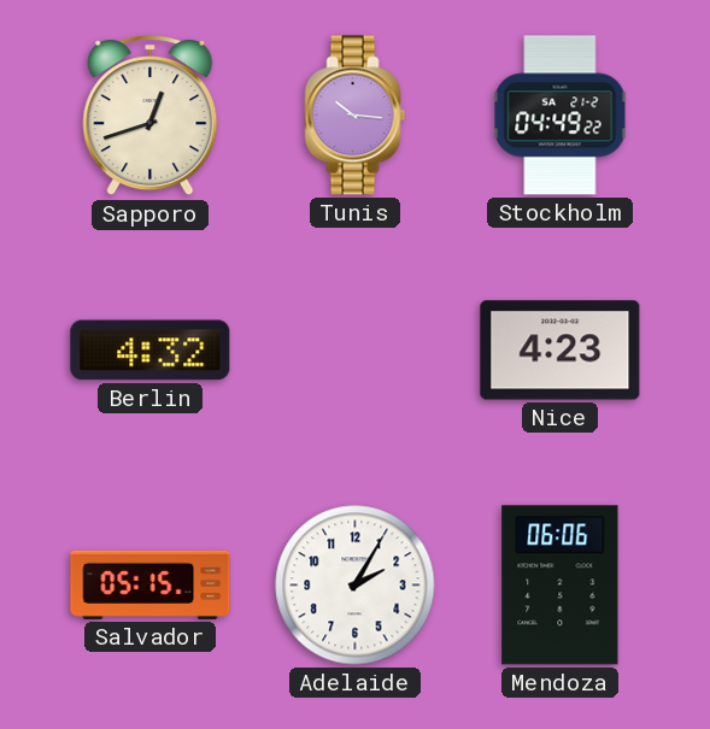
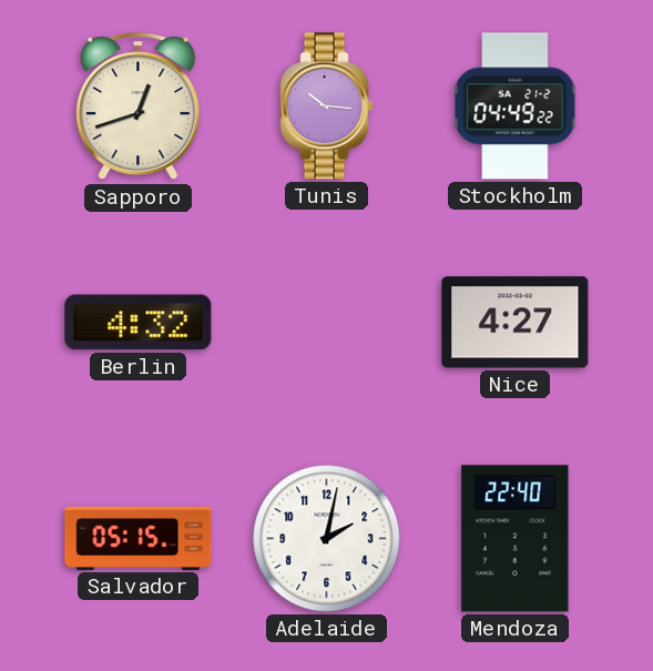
Nice: 4:23 -> 4:27 (516, 323)
Adelaide: 2:05 -> 2:02 (327, 539)
Mendoza: 06:06 -> 22:40 (516, 539)
